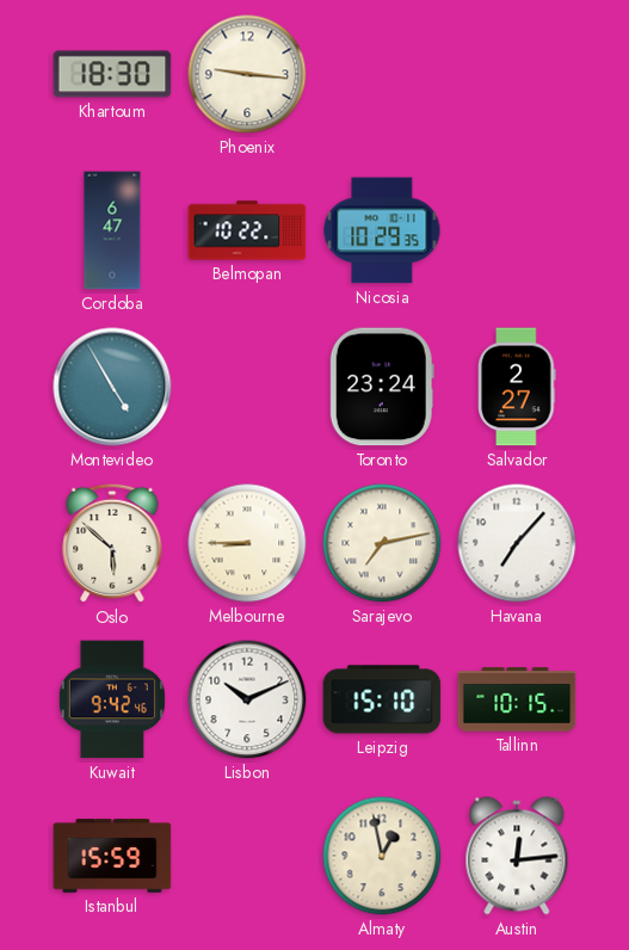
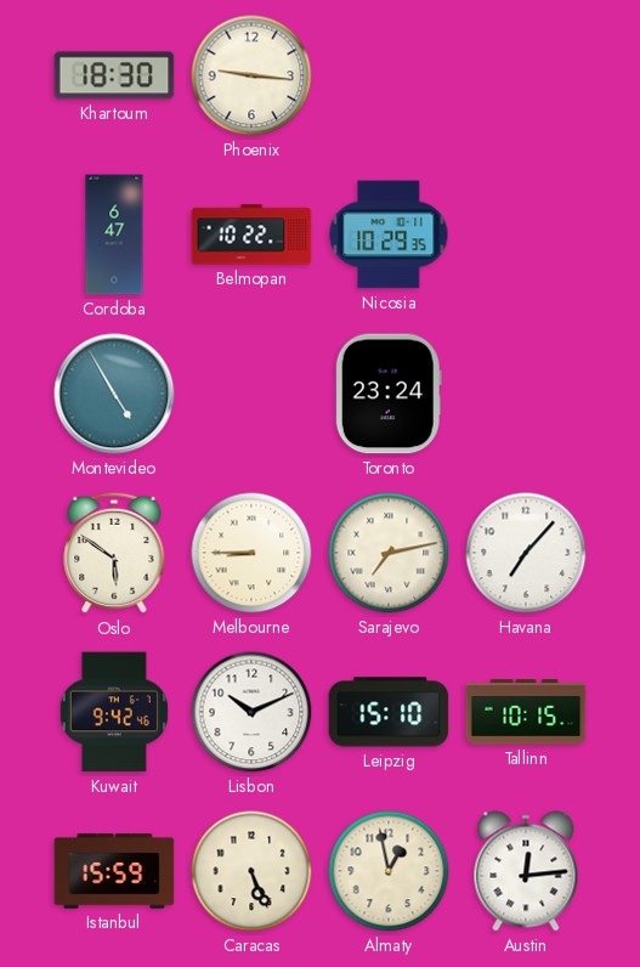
Salvador: 2:27 -> none (517, 387)
Oslo: 5:52 -> 5:51 (114, 553)
Caracas: none -> 5:26 (251, 871)
